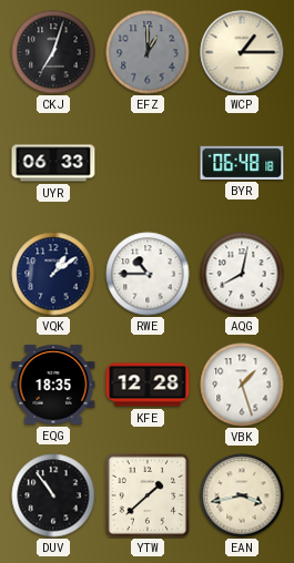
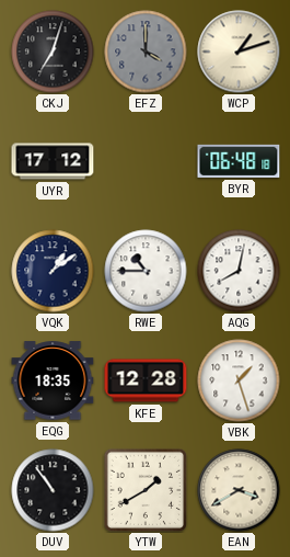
EFZ: 1:00 -> 4:00 (146, 52)
WCP: 1:15 -> 1:12 (239, 52)
UYR: 06:33 -> 17:12 (53, 161)
YTW: 1:38 -> 1:40 (146, 490)
EAN: 3:43 -> 3:40 (239, 490)
